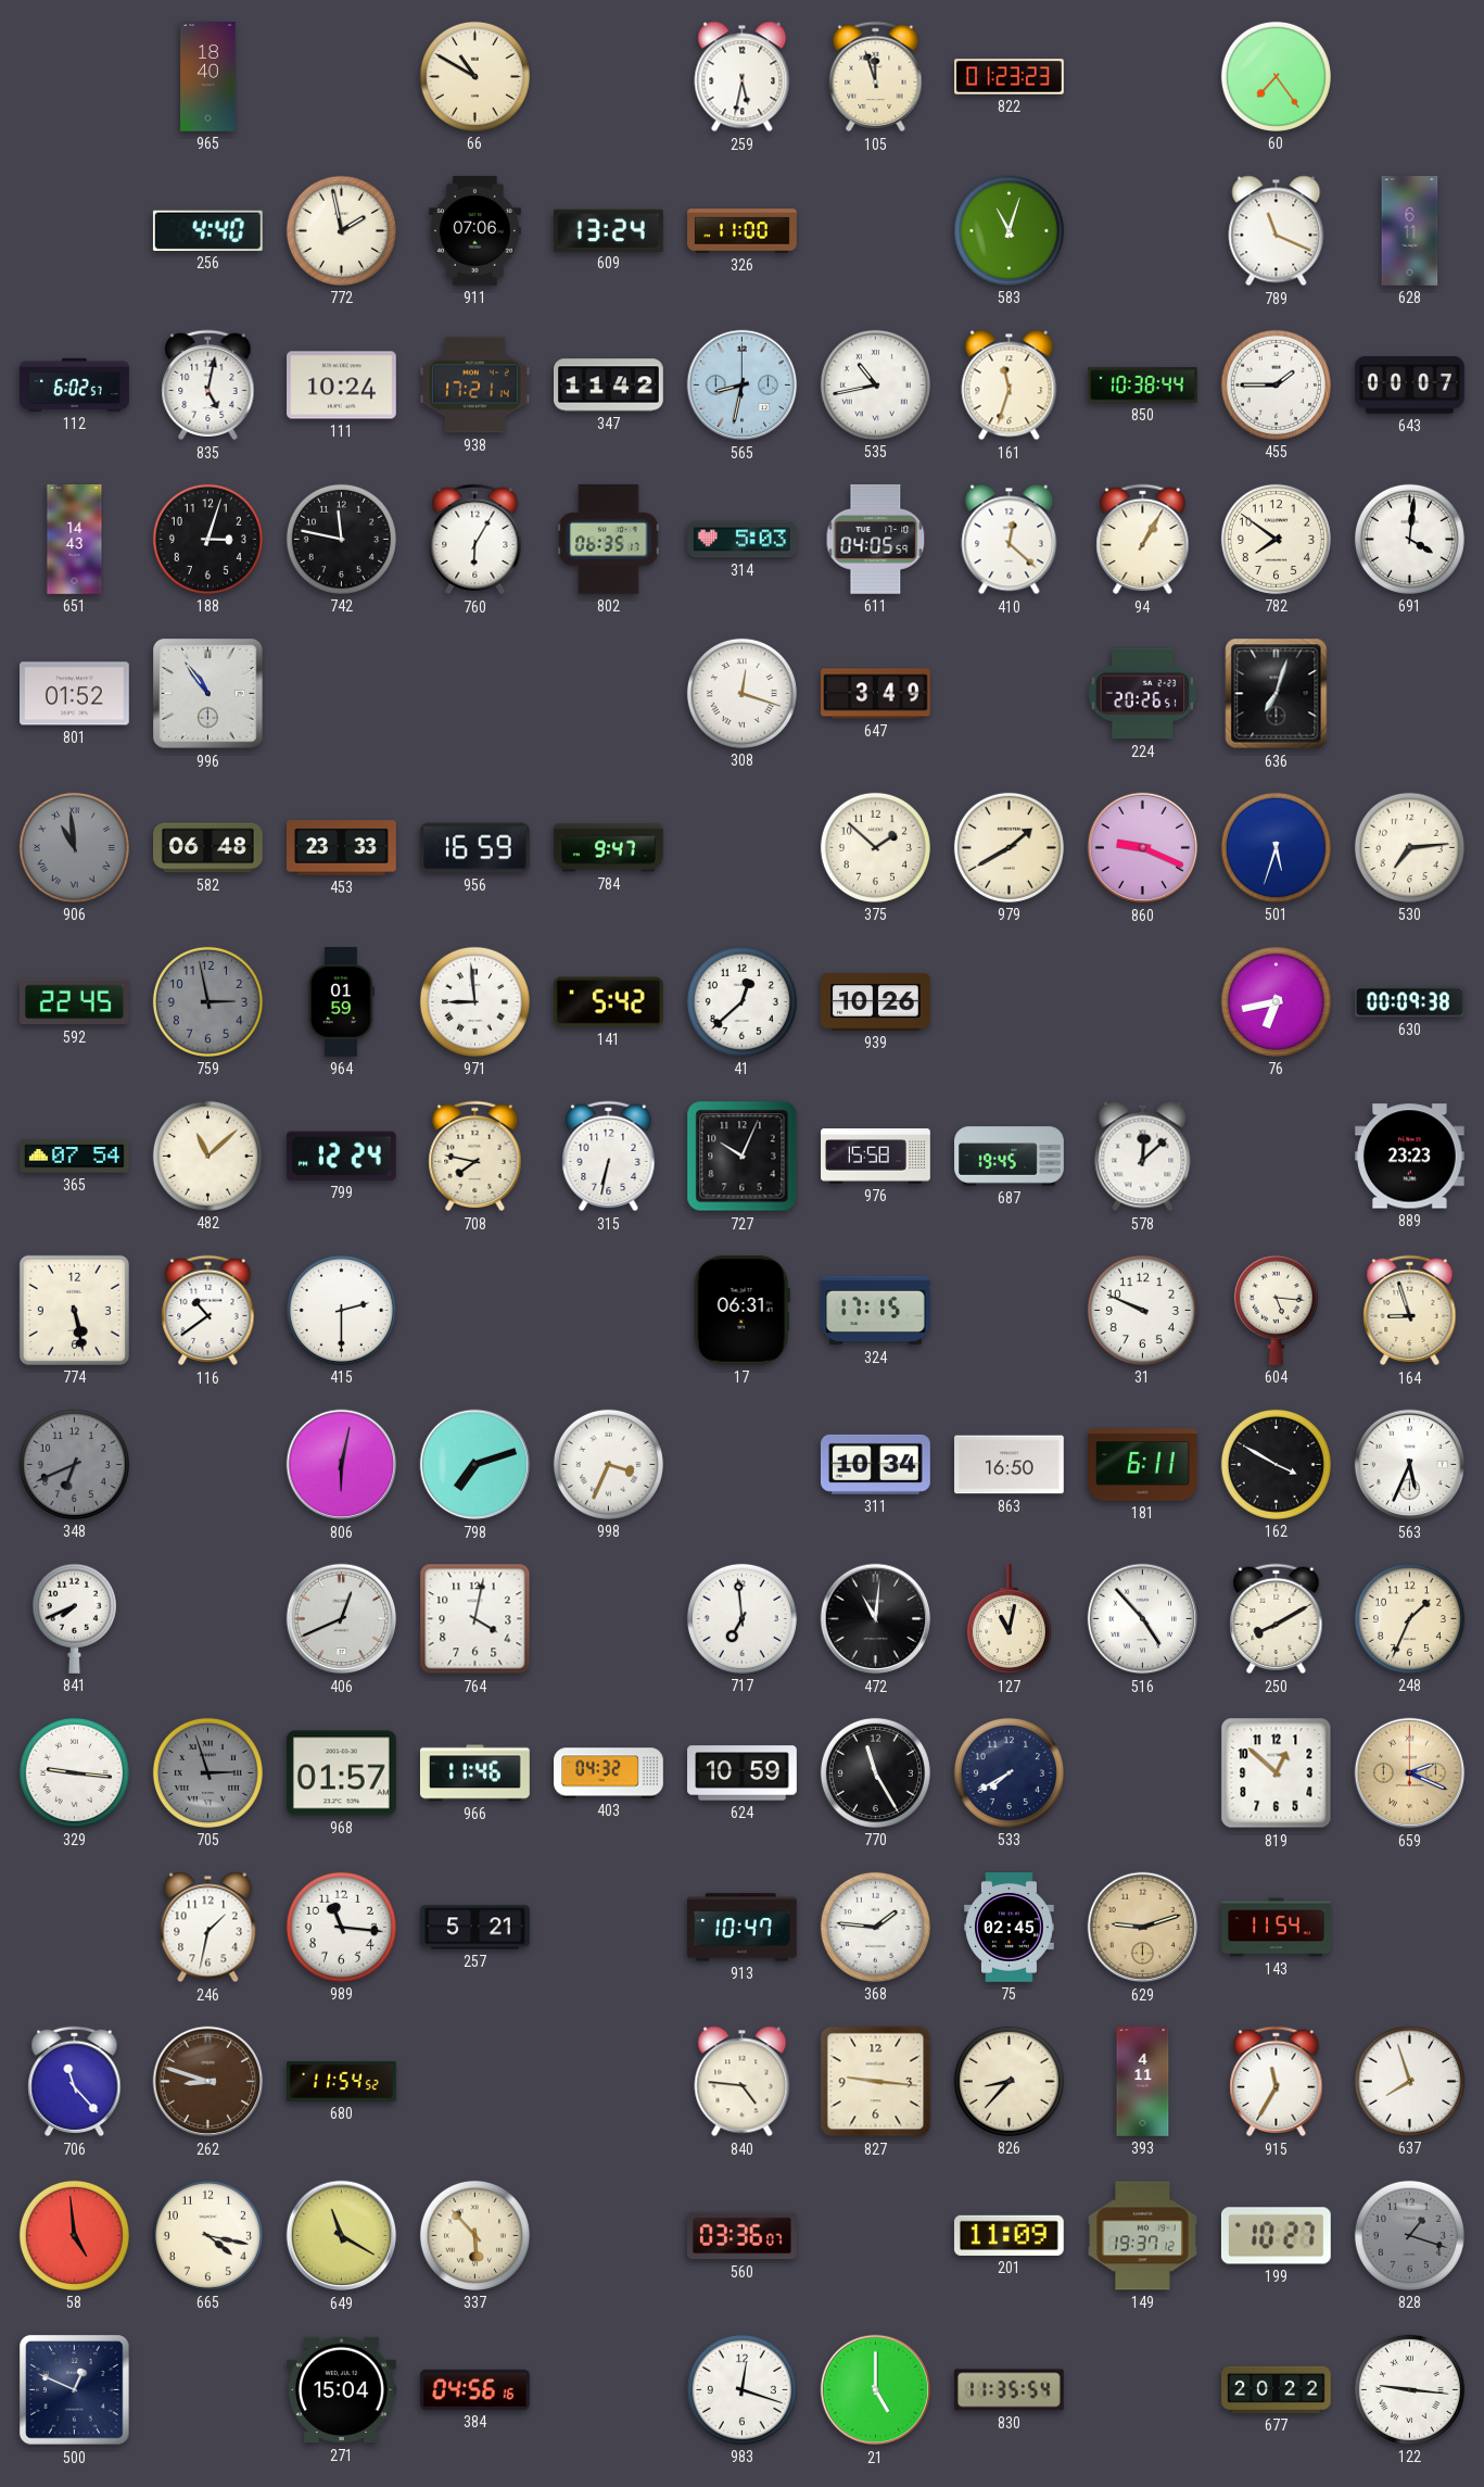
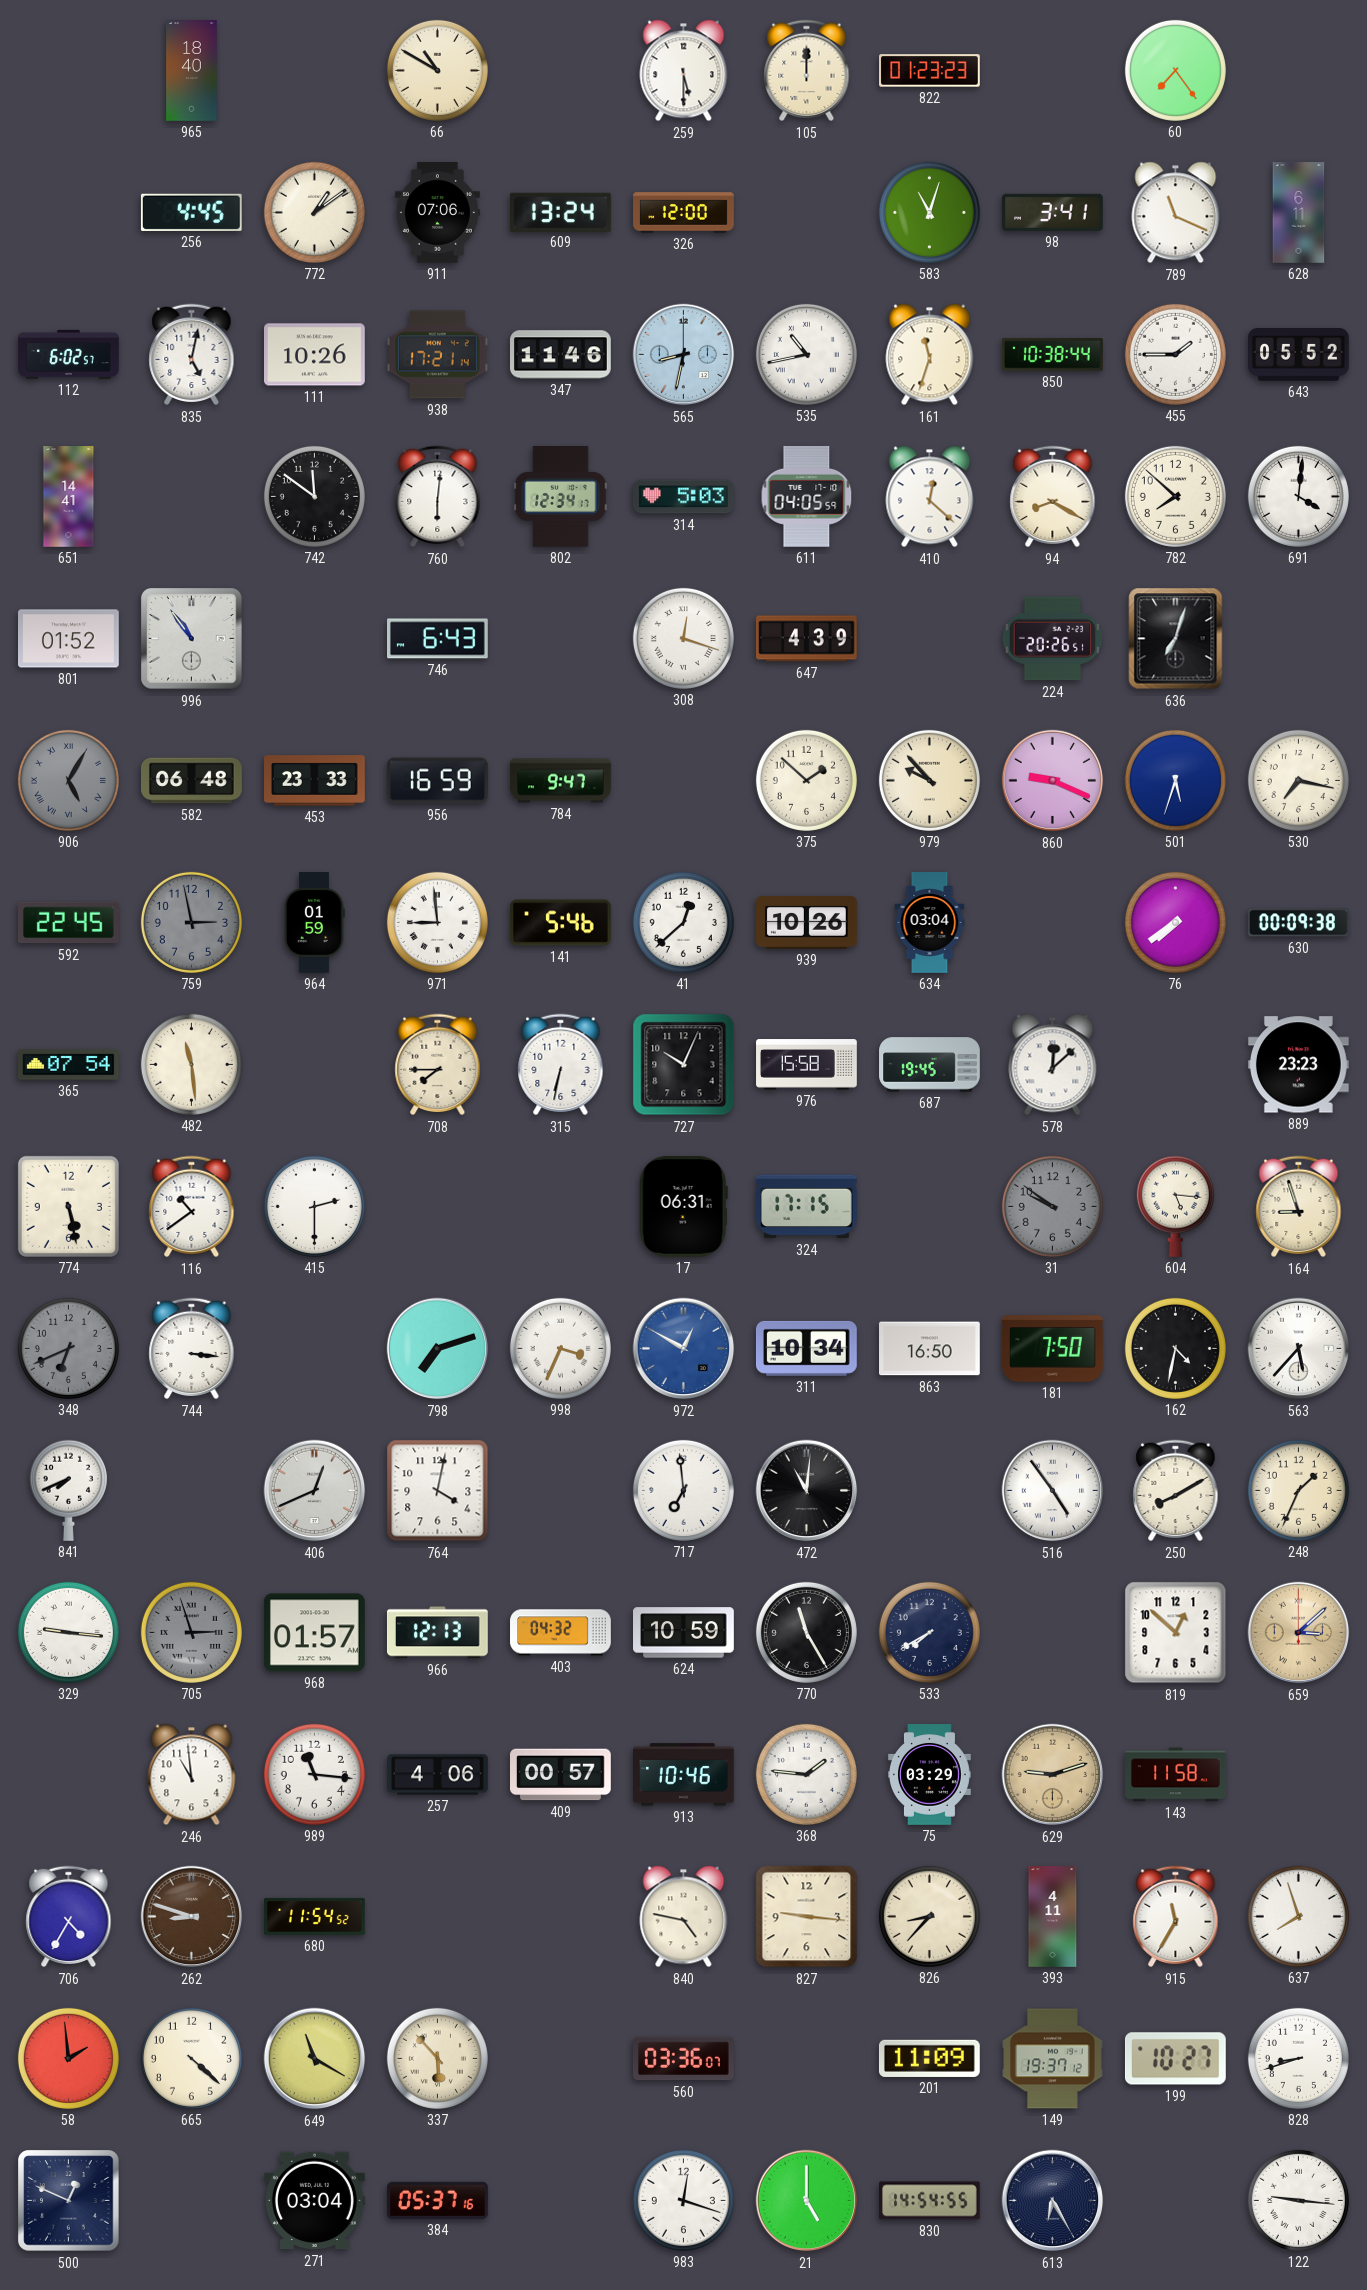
259: 5:32 -> 5:30 (684, 71)
105: 11:57 -> 12:00 (807, 71)
256: 4:40 -> 4:45 (191, 212)
772: 1:58 -> 1:09 (314, 212)
326: 11:00 -> 12:00 (684, 213)
98: none -> 3:41 (1053, 212)
111: 10:24 -> 10:26 (315, 355)
347: 11:42 -> 11:46 (561, 355)
643: 00:07 -> 05:52 (1299, 355)
651: 14:43 -> 14:41 (69, 497)
188: 3:03 -> none (207, 539)
742: 11:47 -> 11:51 (314, 496)
760: 6:05 -> 6:01 (438, 497)
802: 06:35 -> 12:34 (561, 497)
94: 1:05 -> 8:20 (1053, 497)
782: 7:51 -> 7:52 (1175, 496)
746: none -> 6:43 (438, 639)
647: 3:49 -> 4:39 (807, 639)
906: 10:59 -> 5:05 (68, 780)
979: 1:40 -> 9:53 (929, 780)
530: 7:14 -> 7:17 (1298, 780)
141: 5:42 -> 5:46 (561, 923)
634: none -> 03:04 (930, 923)
76: 6:43 -> 7:39 (1175, 922)
482: 11:08 -> 11:29 (191, 1064)
799: 12:24 -> none (341, 1156)
708: 7:47 -> 7:45 (438, 1065)
31: 9:49 -> 9:51 (1052, 1206)
31 dial: white -> grey (1052, 1206)
744: none -> 3:16 (192, 1349)
806: 6:02 -> none (342, 1465)
972: none -> 12:50 (684, 1349)
181: 6:11 -> 7:50 (1053, 1349)
162: 3:50 -> 4:32 (1175, 1348)
563: 5:34 -> 5:37 (1299, 1349)
127: 11:02 -> none (1009, 1620)
516: 4:53 -> 4:54 (1053, 1491)
966: 11:46 -> 12:13 (438, 1633)
659: 2:19 -> 3:08 (1299, 1633)
246: 1:32 -> 10:59 (192, 1775)
257: 5:21 -> 4:06 (438, 1775)
409: none -> 00:57 (561, 1775)
913: 10:47 -> 10:46 (684, 1775)
75: 02:45 -> 03:29 (930, 1775)
143: 11:54 -> 11:58 (1176, 1775)
706: 11:23 -> 4:35 (69, 1917)
840: 4:46 -> 4:47 (684, 1917)
58: 4:59 -> 1:59 (68, 2058)
665: 4:17 -> 4:22 (191, 2058)
828: 1:18 -> 8:42 (1298, 2058)
828 dial: grey -> white (1298, 2058)
271: 15:04 -> 03:04 (315, 2201)
384: 04:56 -> 05:37 (438, 2200)
830: 11:35 -> 14:54 (930, 2201)
613: none -> 6:25 (1053, 2201)
677: 20:22 -> none (1277, 2389)
